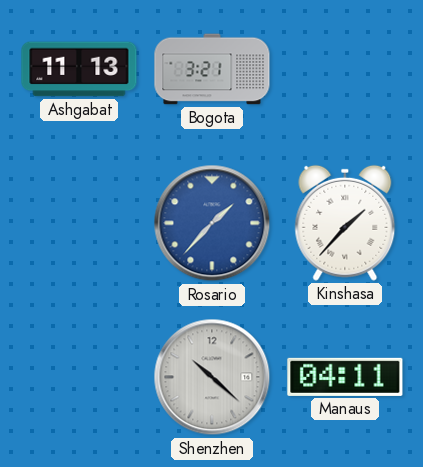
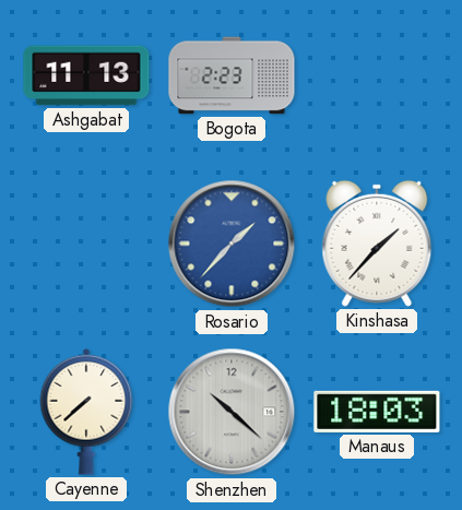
Bogota: 3:21 -> 2:23 (232, 75)
Cayenne: none -> 7:38 (86, 412)
Manaus: 04:11 -> 18:03 (377, 412)
